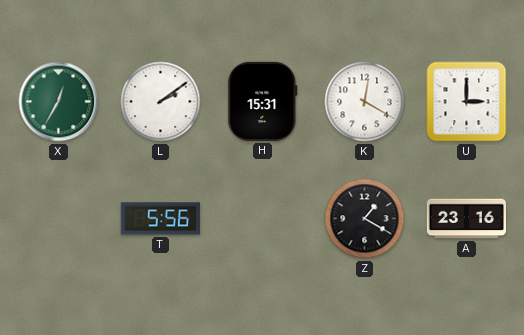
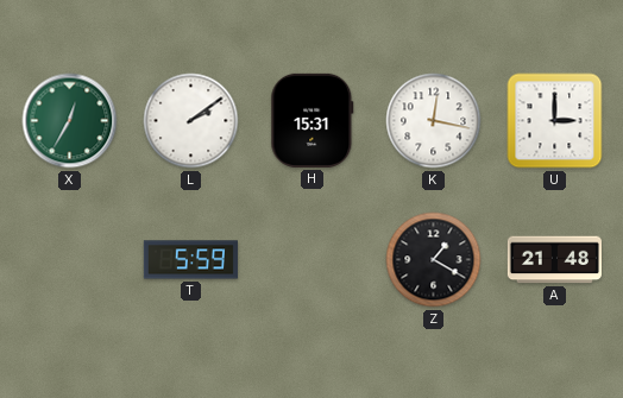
K: 12:20 -> 12:17 (434, 121)
T: 5:56 -> 5:59 (190, 260)
A: 23:16 -> 21:48 (554, 260)
